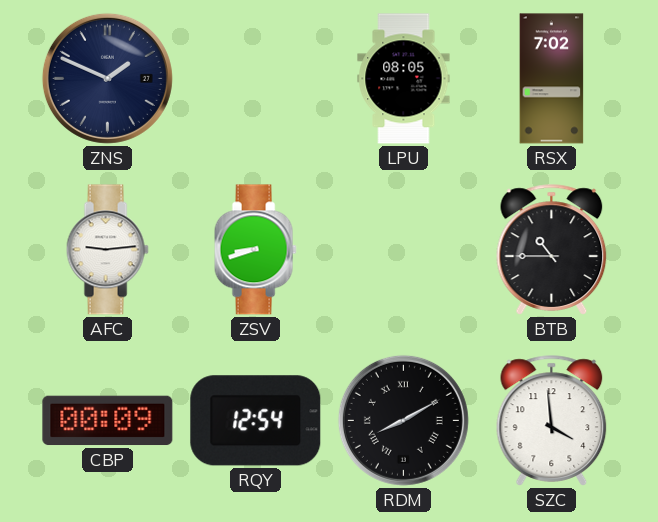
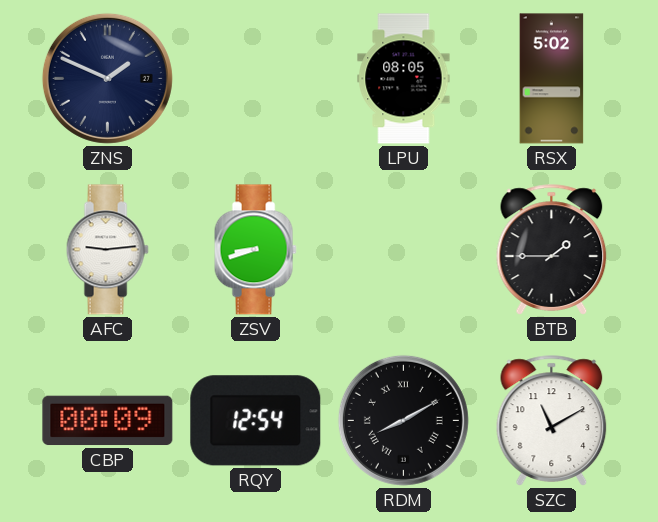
RSX: 7:02 -> 5:02 (552, 79)
BTB: 10:45 -> 1:45 (552, 250)
SZC: 3:59 -> 11:10 (552, 421)
